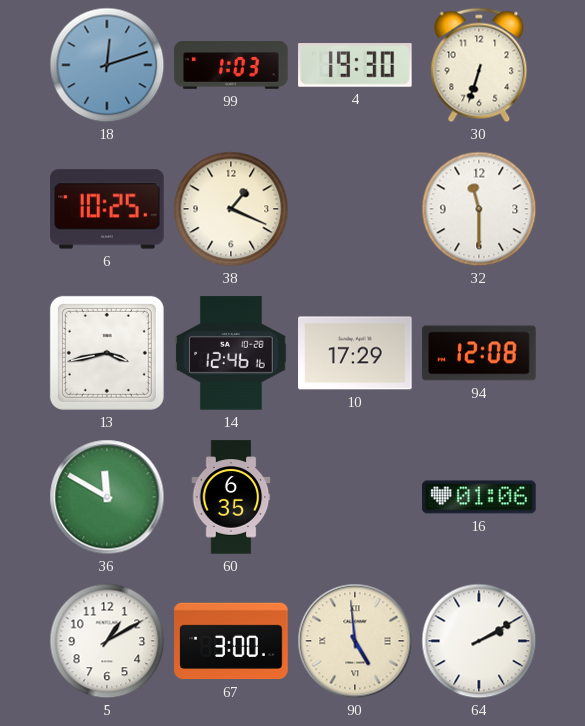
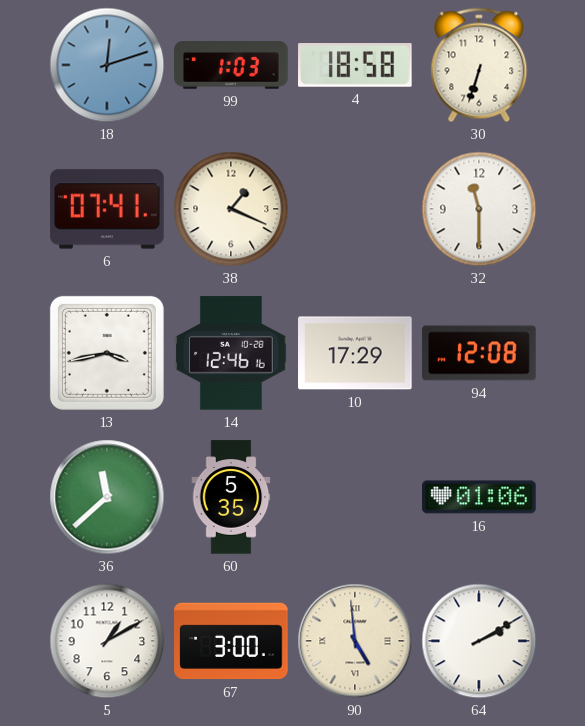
4: 19:30 -> 18:58 (355, 66)
6: 10:25 -> 07:41 (107, 209)
36: 11:50 -> 11:38 (107, 497)
60: 6:35 -> 5:35 (231, 497)
